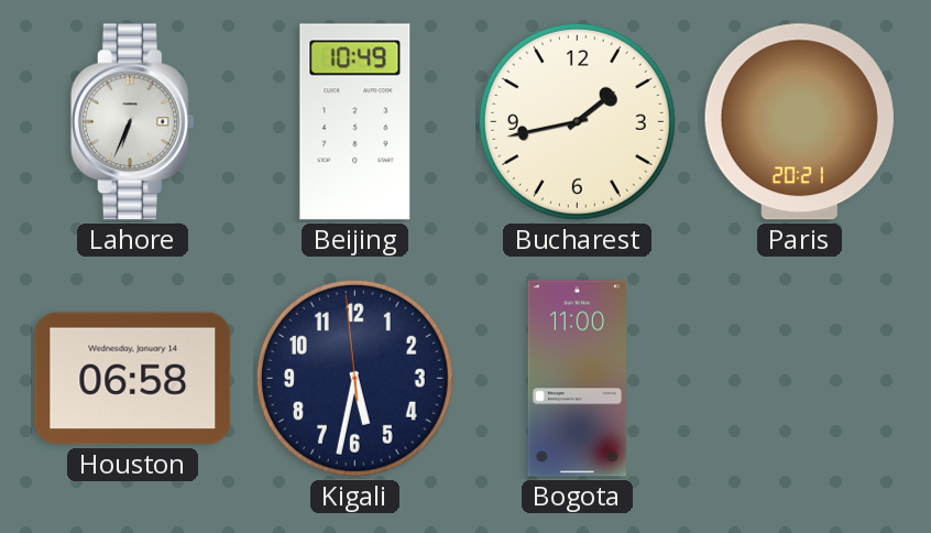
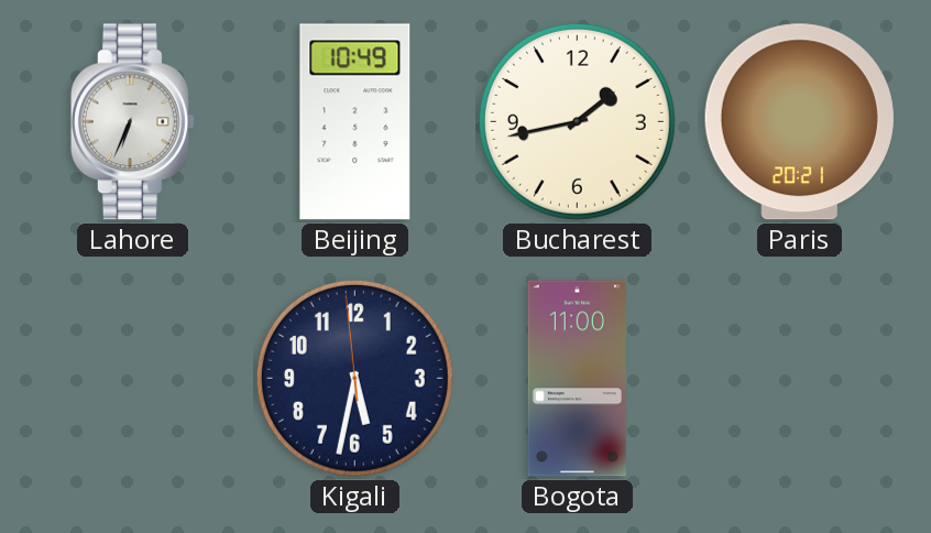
Houston: 06:58 -> none (133, 379)
